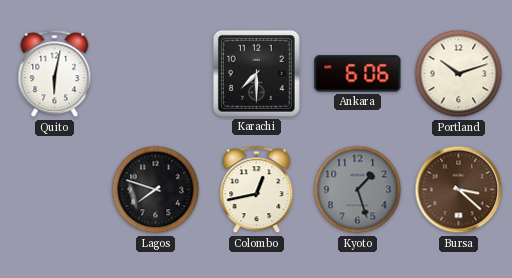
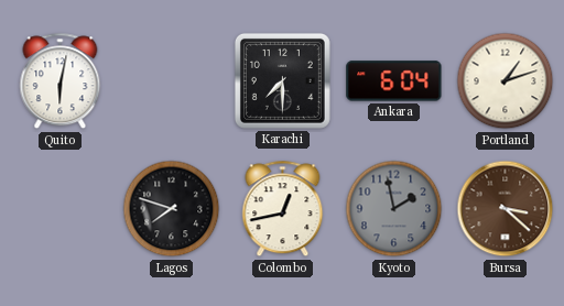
Ankara: 6:06 -> 6:04 (394, 81)
Portland: 10:12 -> 1:12 (506, 81)
Kyoto: 1:27 -> 1:58 (394, 209)
